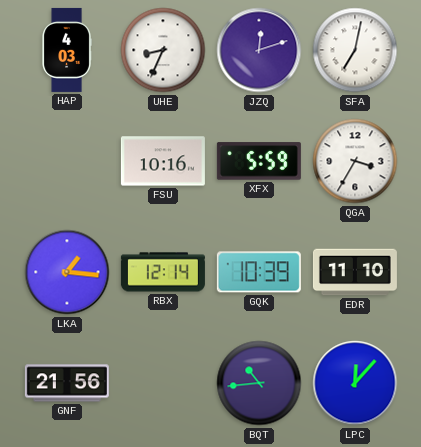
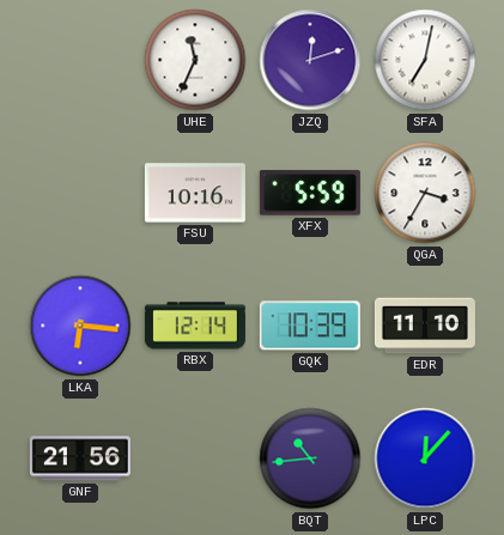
HAP: 4:03 -> none (67, 50)
UHE: 8:34 -> 11:34 (195, 60)
LKA: 1:16 -> 6:16 (80, 326)
